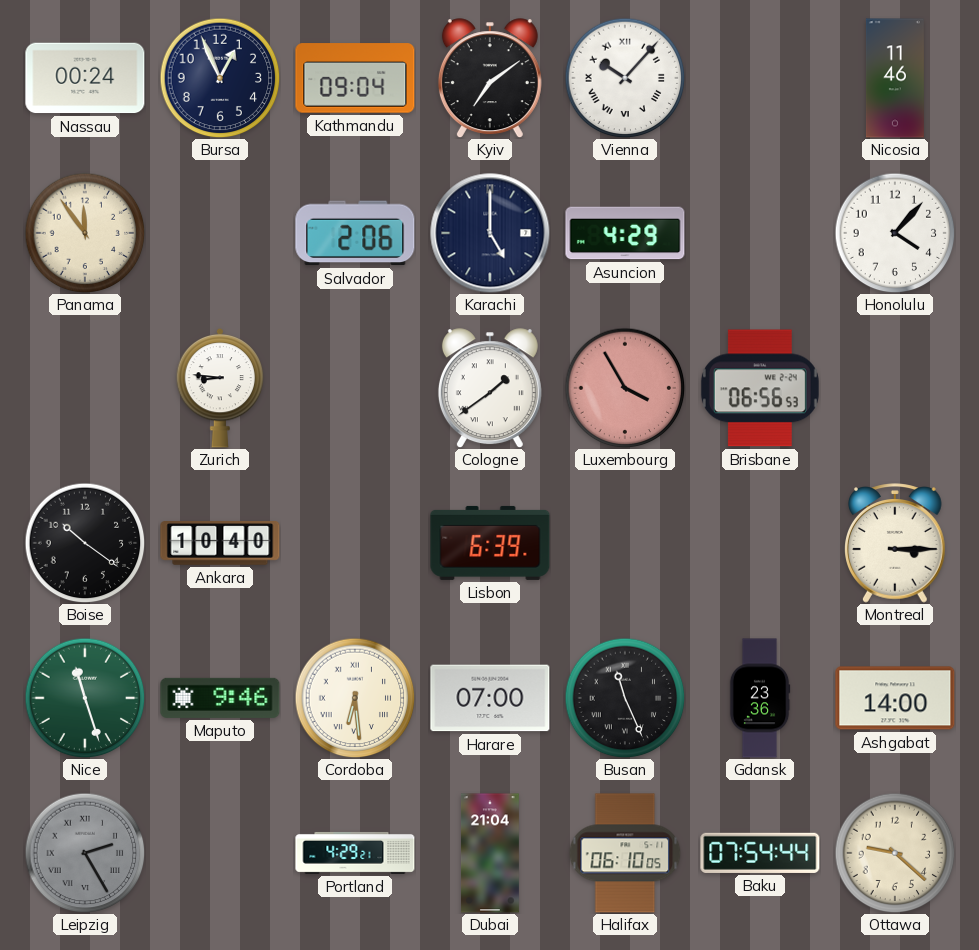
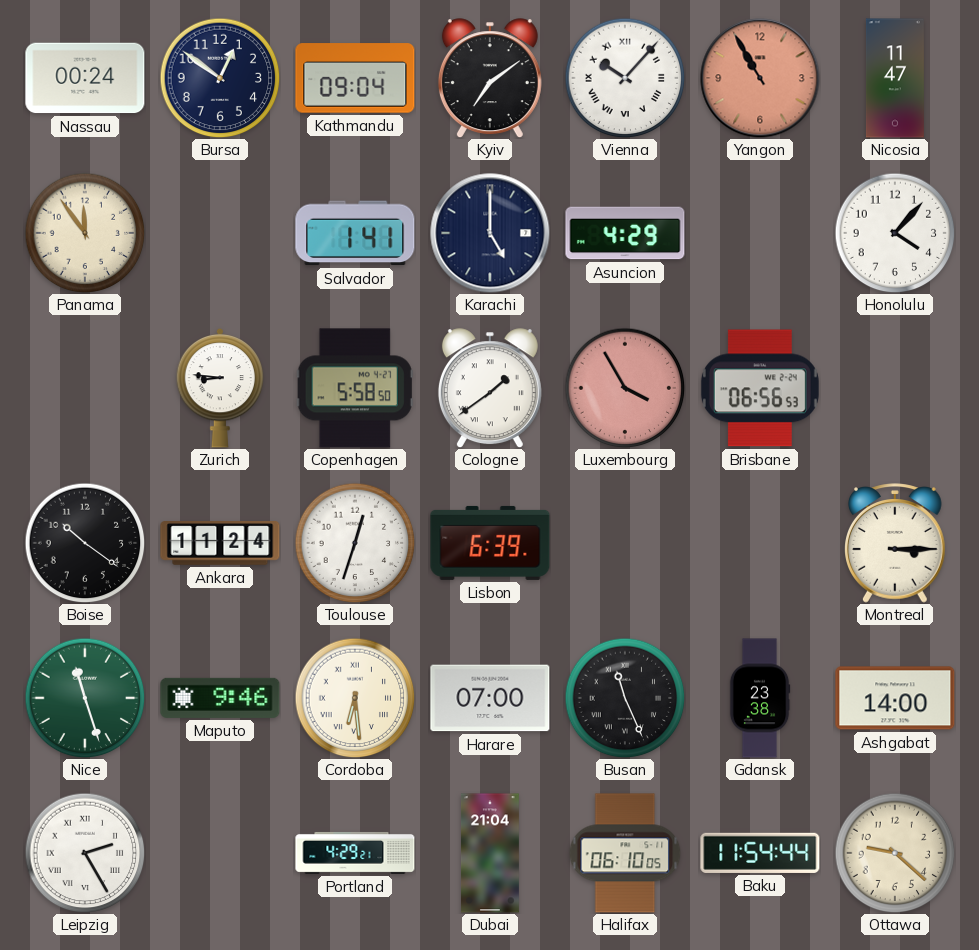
Bursa: 12:56 -> 12:51 (220, 78)
Yangon: none -> 10:55 (760, 78)
Nicosia: 11:46 -> 11:47 (895, 78)
Salvador: 2:06 -> 1:41 (355, 233)
Copenhagen: none -> 5:58 (355, 388)
Ankara: 10:40 -> 11:24 (220, 543)
Toulouse: none -> 12:33 (355, 543)
Gdansk: 23:36 -> 23:38 (760, 698)
Leipzig dial: grey -> white (85, 853)
Baku: 07:54 -> 11:54 (760, 853)
